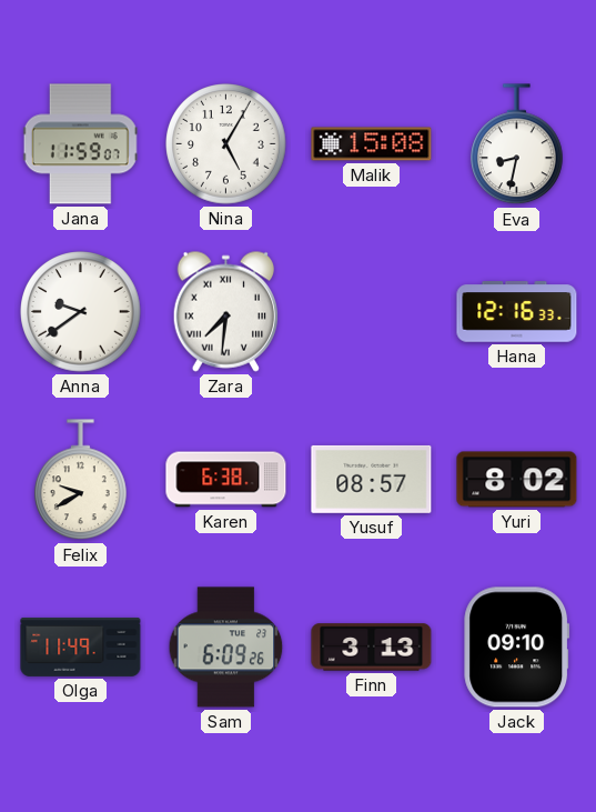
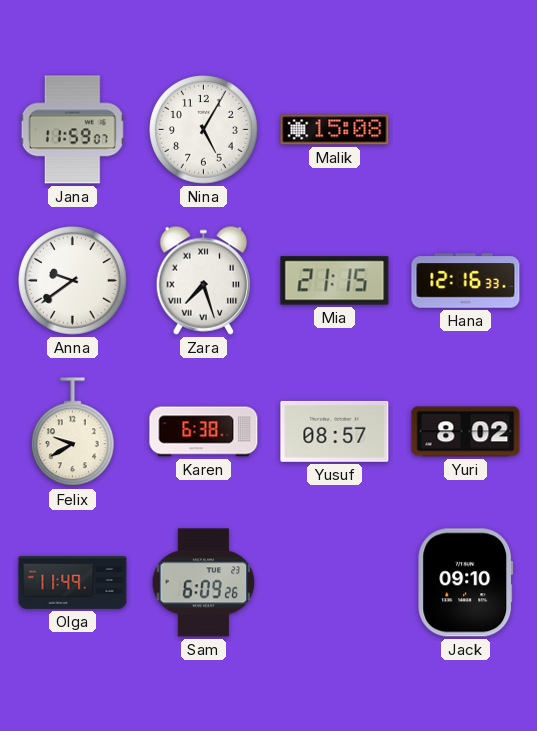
Eva: 8:32 -> none (517, 144)
Zara: 7:31 -> 7:27 (203, 280)
Mia: none -> 21:15 (335, 281)
Finn: 3:13 -> none (372, 648)
